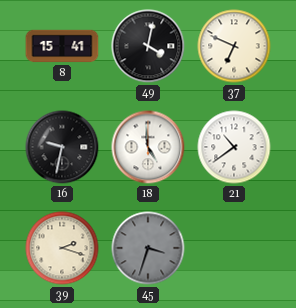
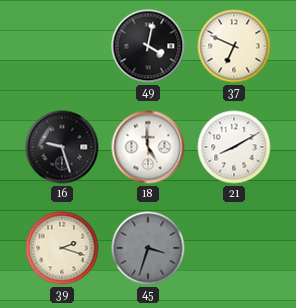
8: 15:41 -> none (62, 46)
16: 9:32 -> 9:27 (62, 147)
21: 10:39 -> 8:10 (234, 147)
